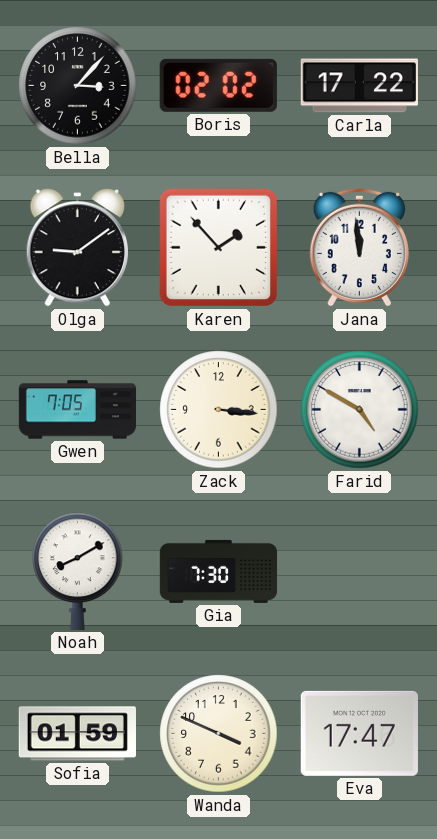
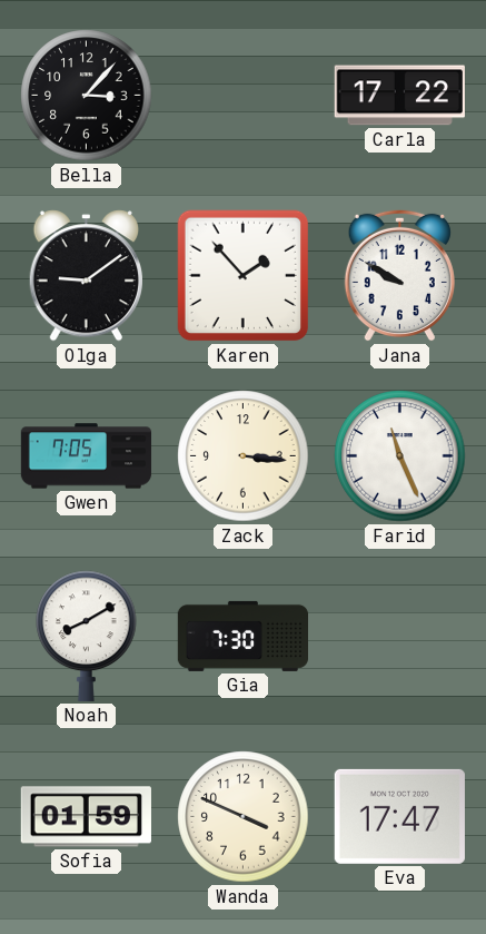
Boris: 02:02 -> none (218, 85)
Jana: 11:59 -> 9:50 (399, 275)
Farid: 4:50 -> 11:26 (400, 456)
